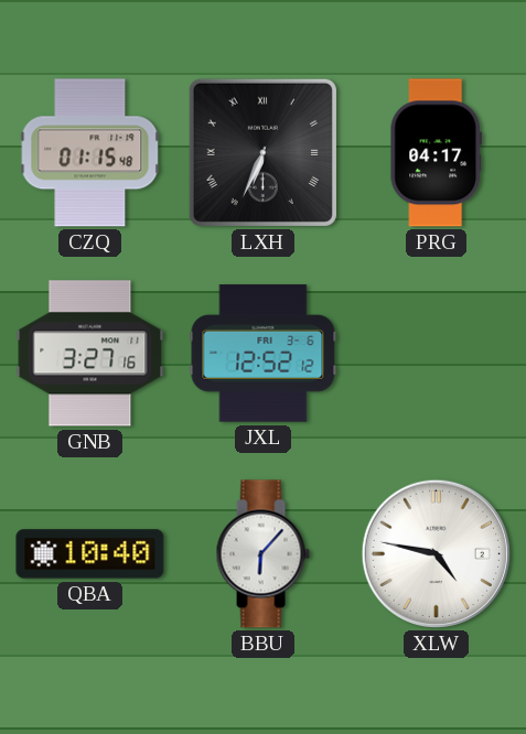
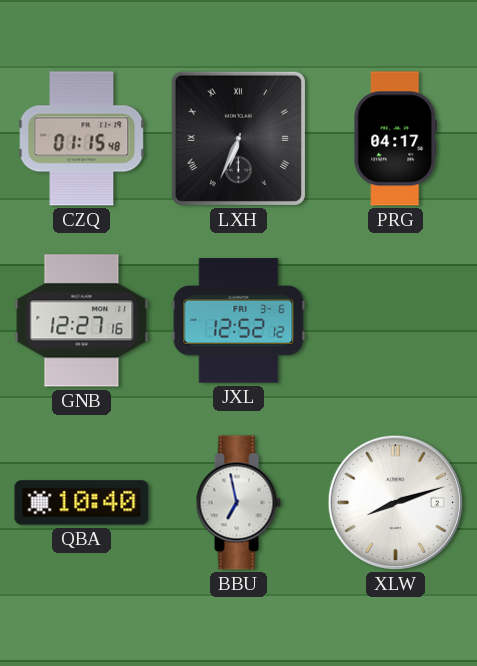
GNB: 3:27 -> 12:27 (82, 321)
BBU: 6:07 -> 6:58 (238, 503)
XLW: 4:47 -> 8:12 (395, 502)
